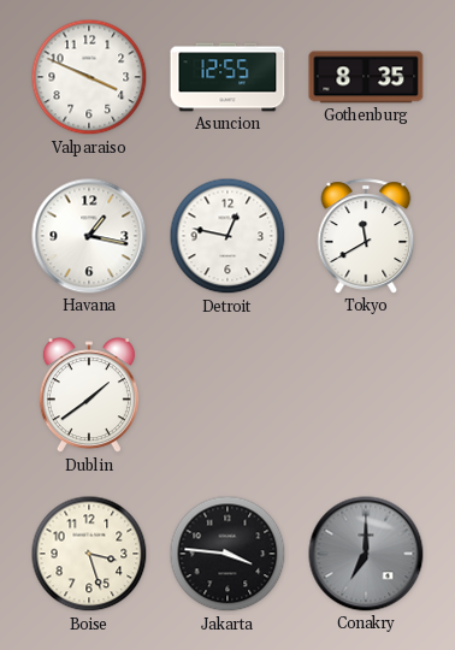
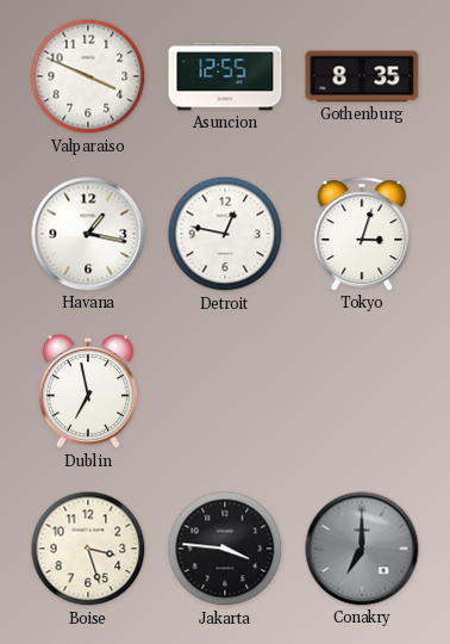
Tokyo: 11:40 -> 3:03 (362, 234)
Dublin: 1:39 -> 6:58 (88, 392)
